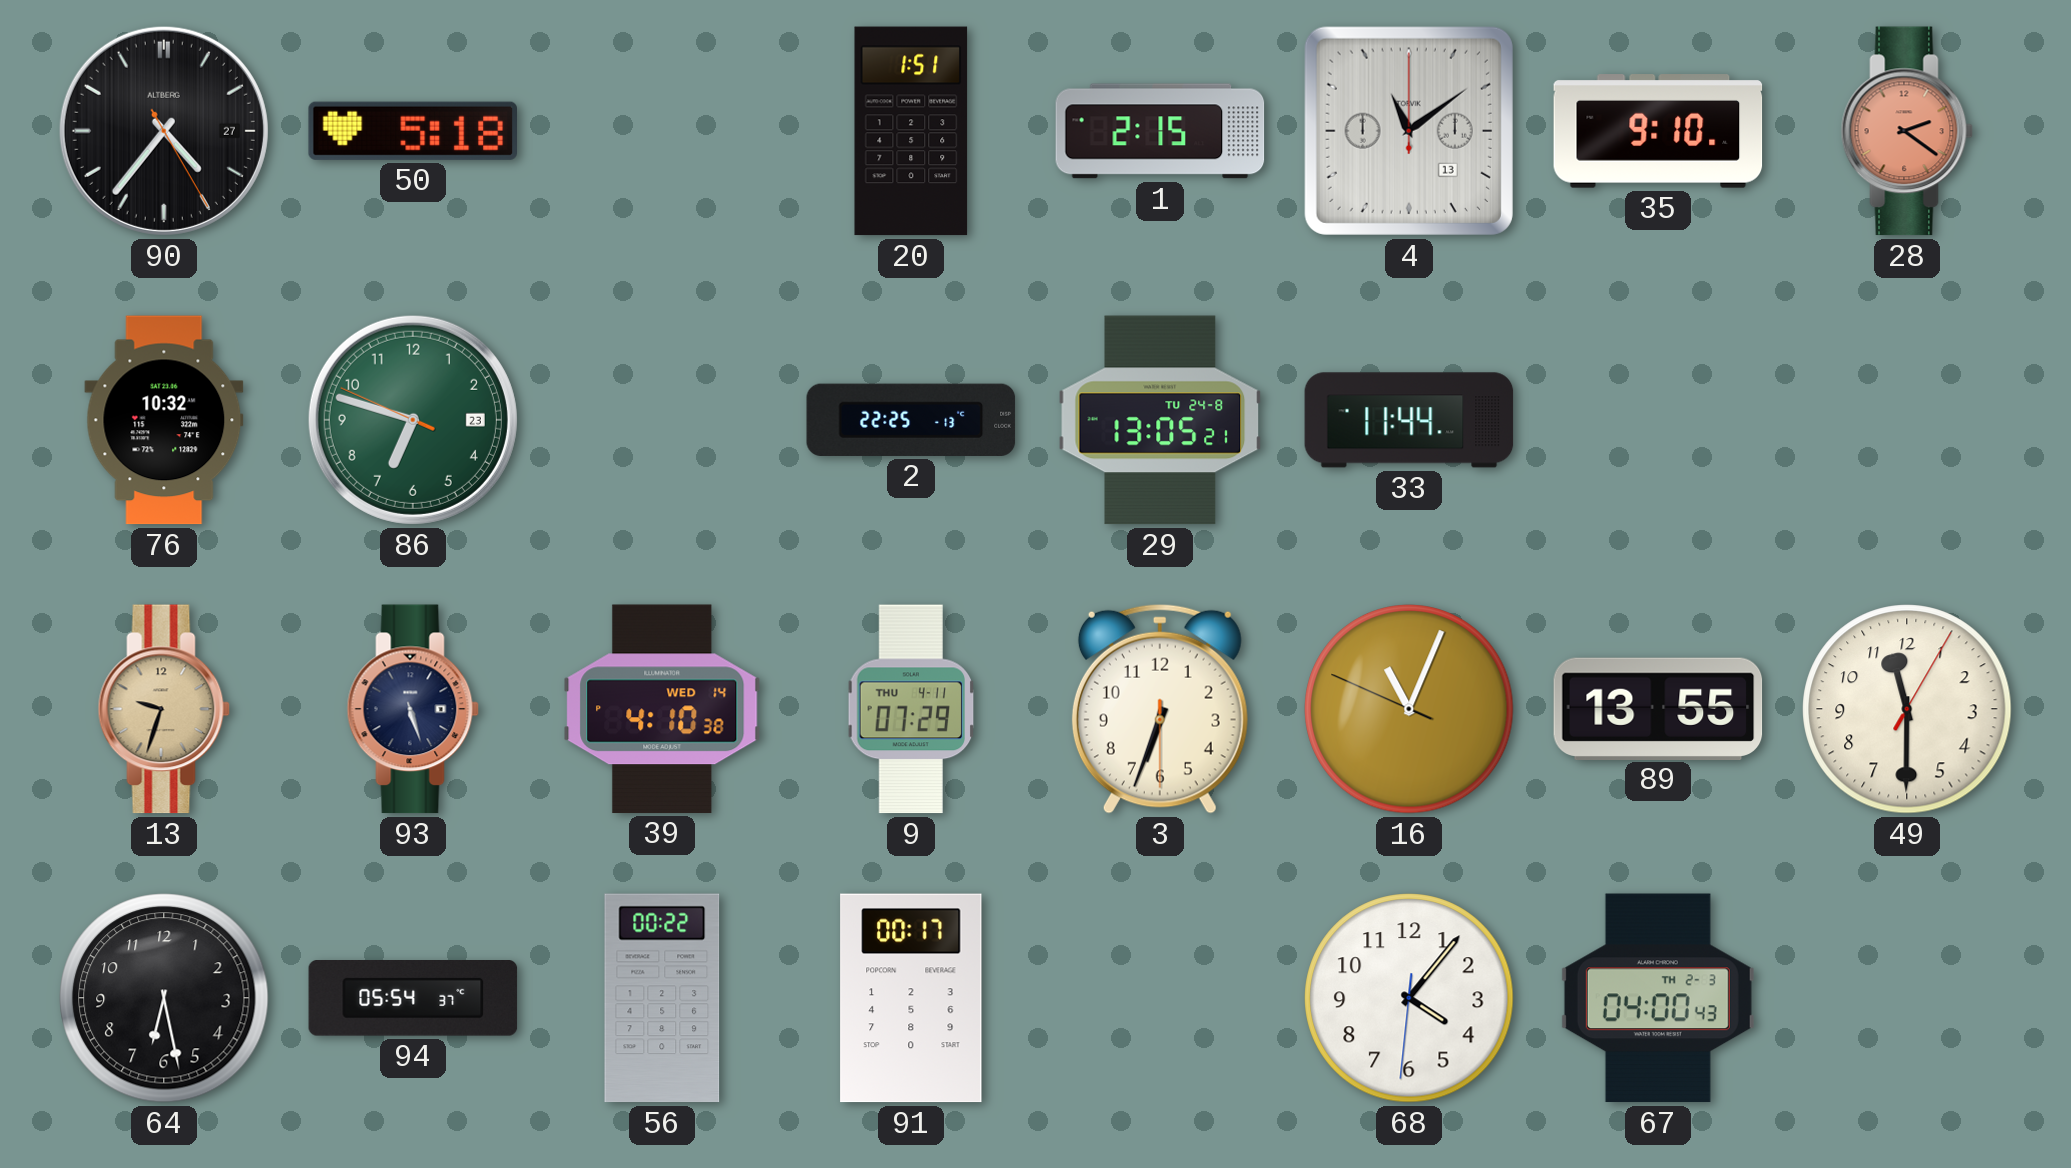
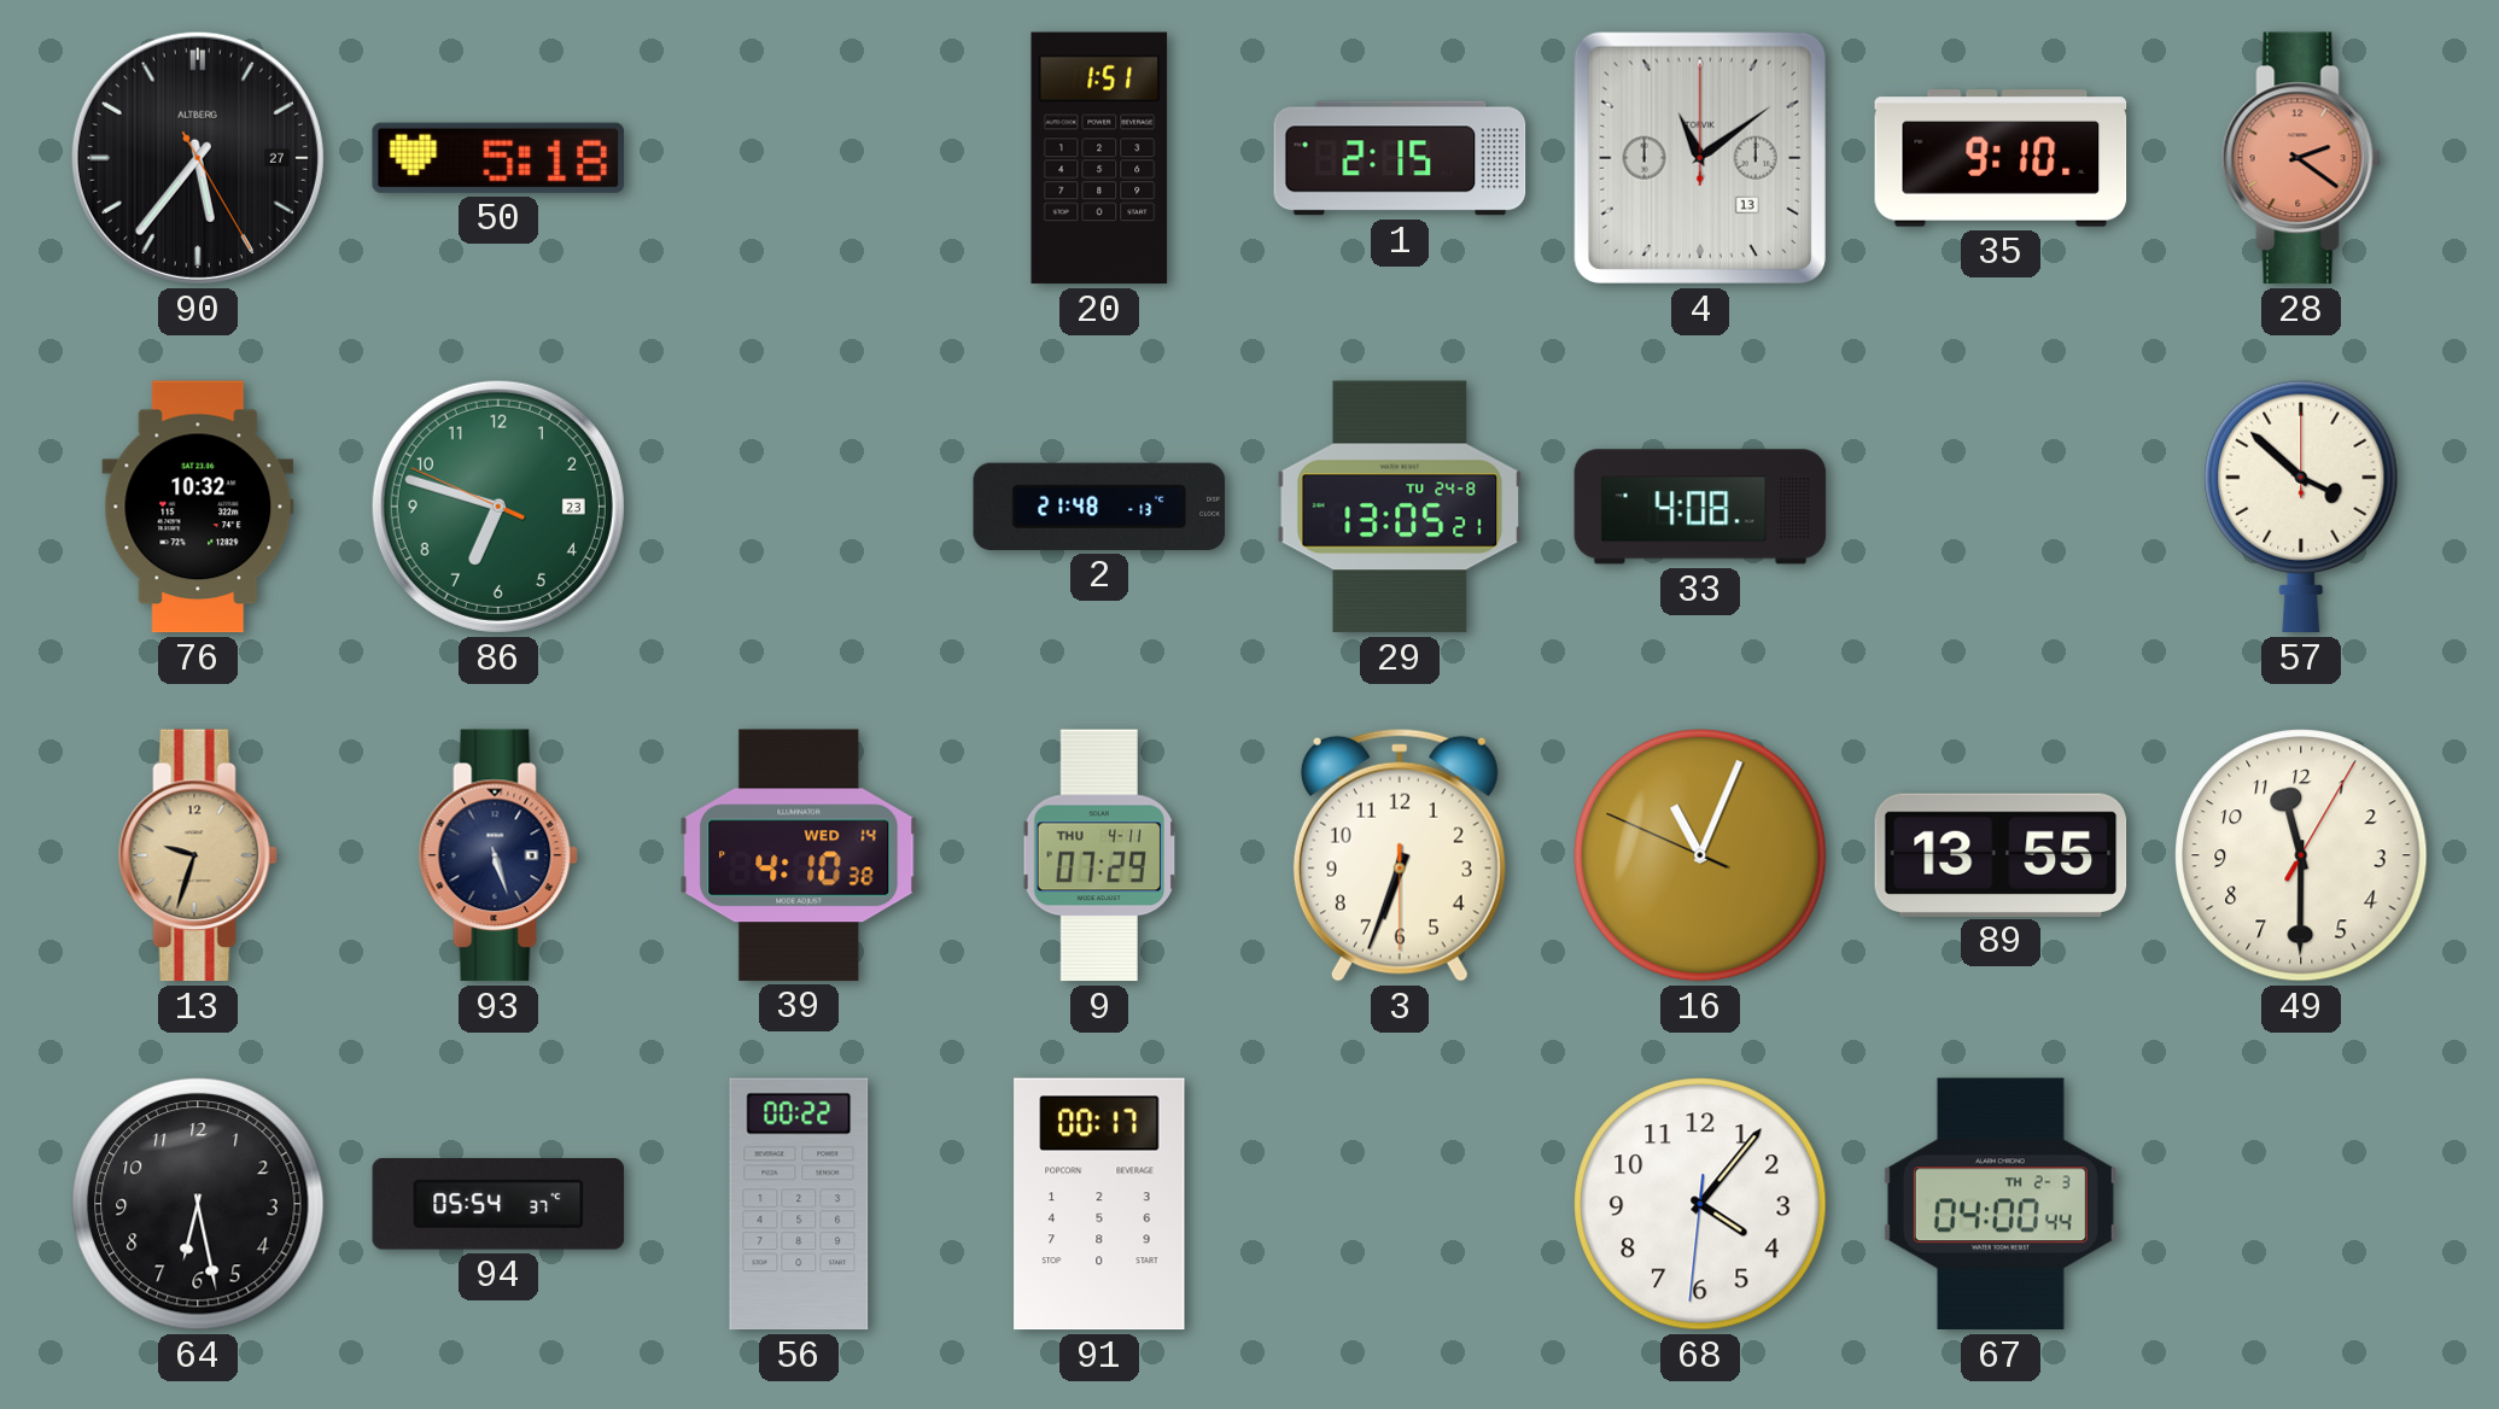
90: 4:36 -> 5:36 (198, 158)
2: 22:25 -> 21:48 (1099, 507)
33: 11:44 -> 4:08 (1700, 507)
57: none -> 3:52 (2301, 507)
67: 04:00:43 -> 04:00:44 (2001, 1204)
